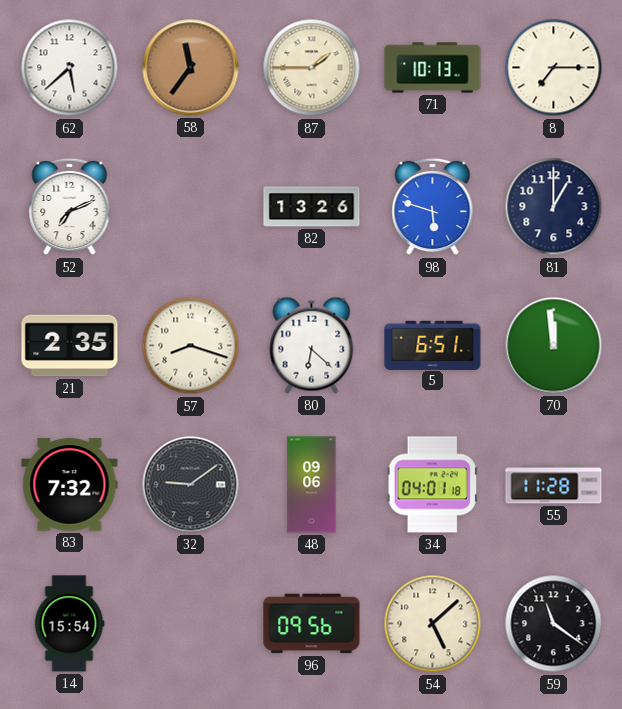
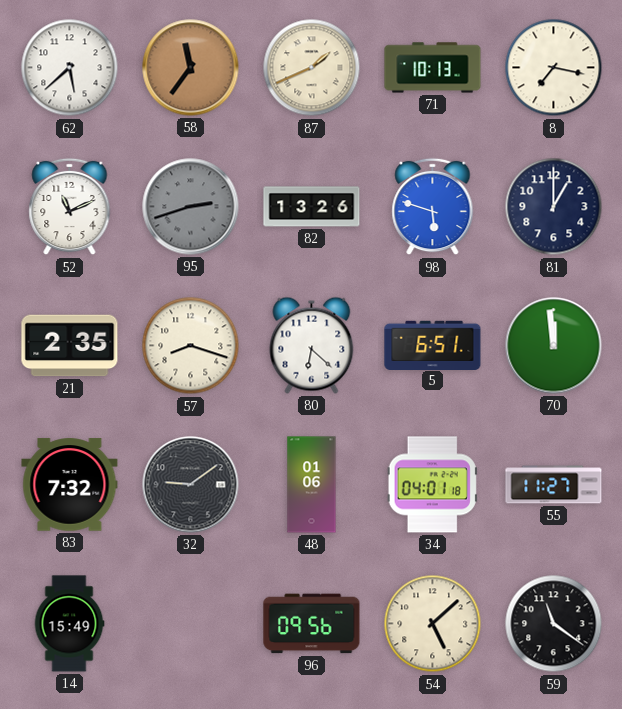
87: 1:45 -> 1:41 (312, 68)
8: 7:15 -> 7:17 (554, 68)
52: 7:11 -> 11:11 (70, 207)
95: none -> 2:42 (191, 207)
48: 09:06 -> 01:06 (312, 485)
55: 11:28 -> 11:27 (554, 485)
14: 15:54 -> 15:49 (69, 624)
